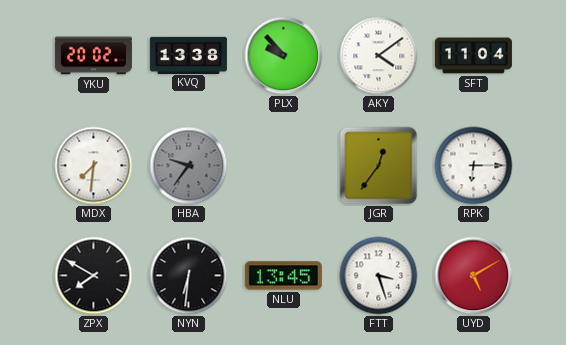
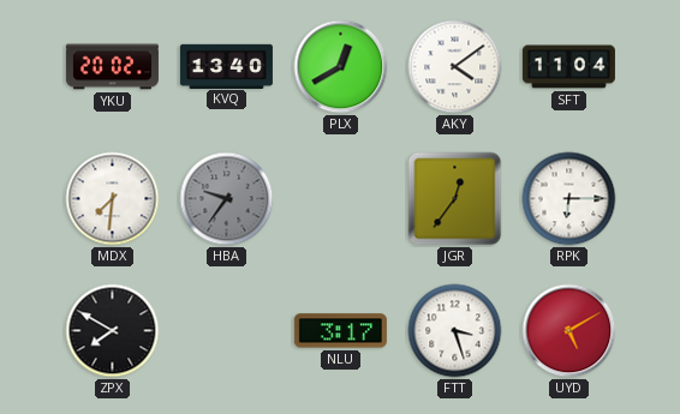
KVQ: 13:38 -> 13:40 (226, 66)
PLX: 9:53 -> 12:40 (341, 67)
NYN: 6:31 -> none (189, 276)
NLU: 13:45 -> 3:17 (340, 331)
